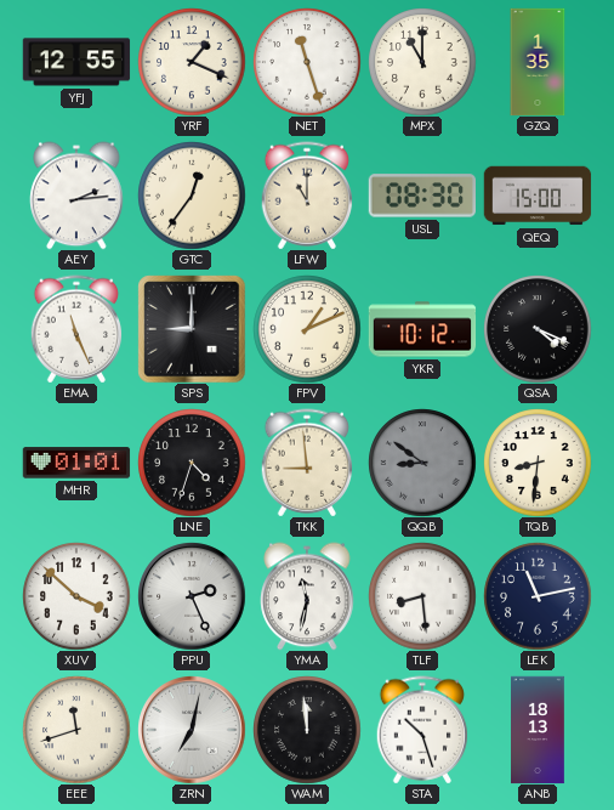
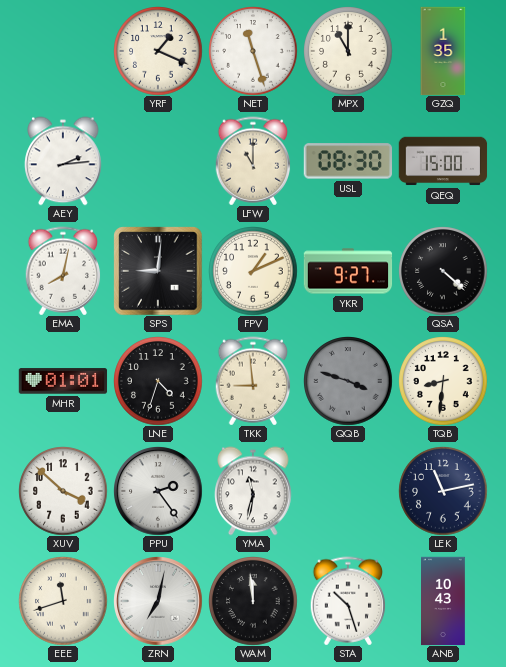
YFJ: 12:55 -> none (76, 62)
GTC: 12:36 -> none (192, 196)
EMA: 11:26 -> 8:02 (63, 271)
SPS: 9:00 -> 9:01 (158, 271)
YKR: 10:12 -> 9:27 (348, 271)
QSA: 4:19 -> 4:22 (443, 271)
QQB: 8:51 -> 3:48 (348, 381)
PPU: 2:26 -> 2:24 (158, 491)
TLF: 8:29 -> none (422, 596)
ANB: 18:13 -> 10:43 (444, 601)
